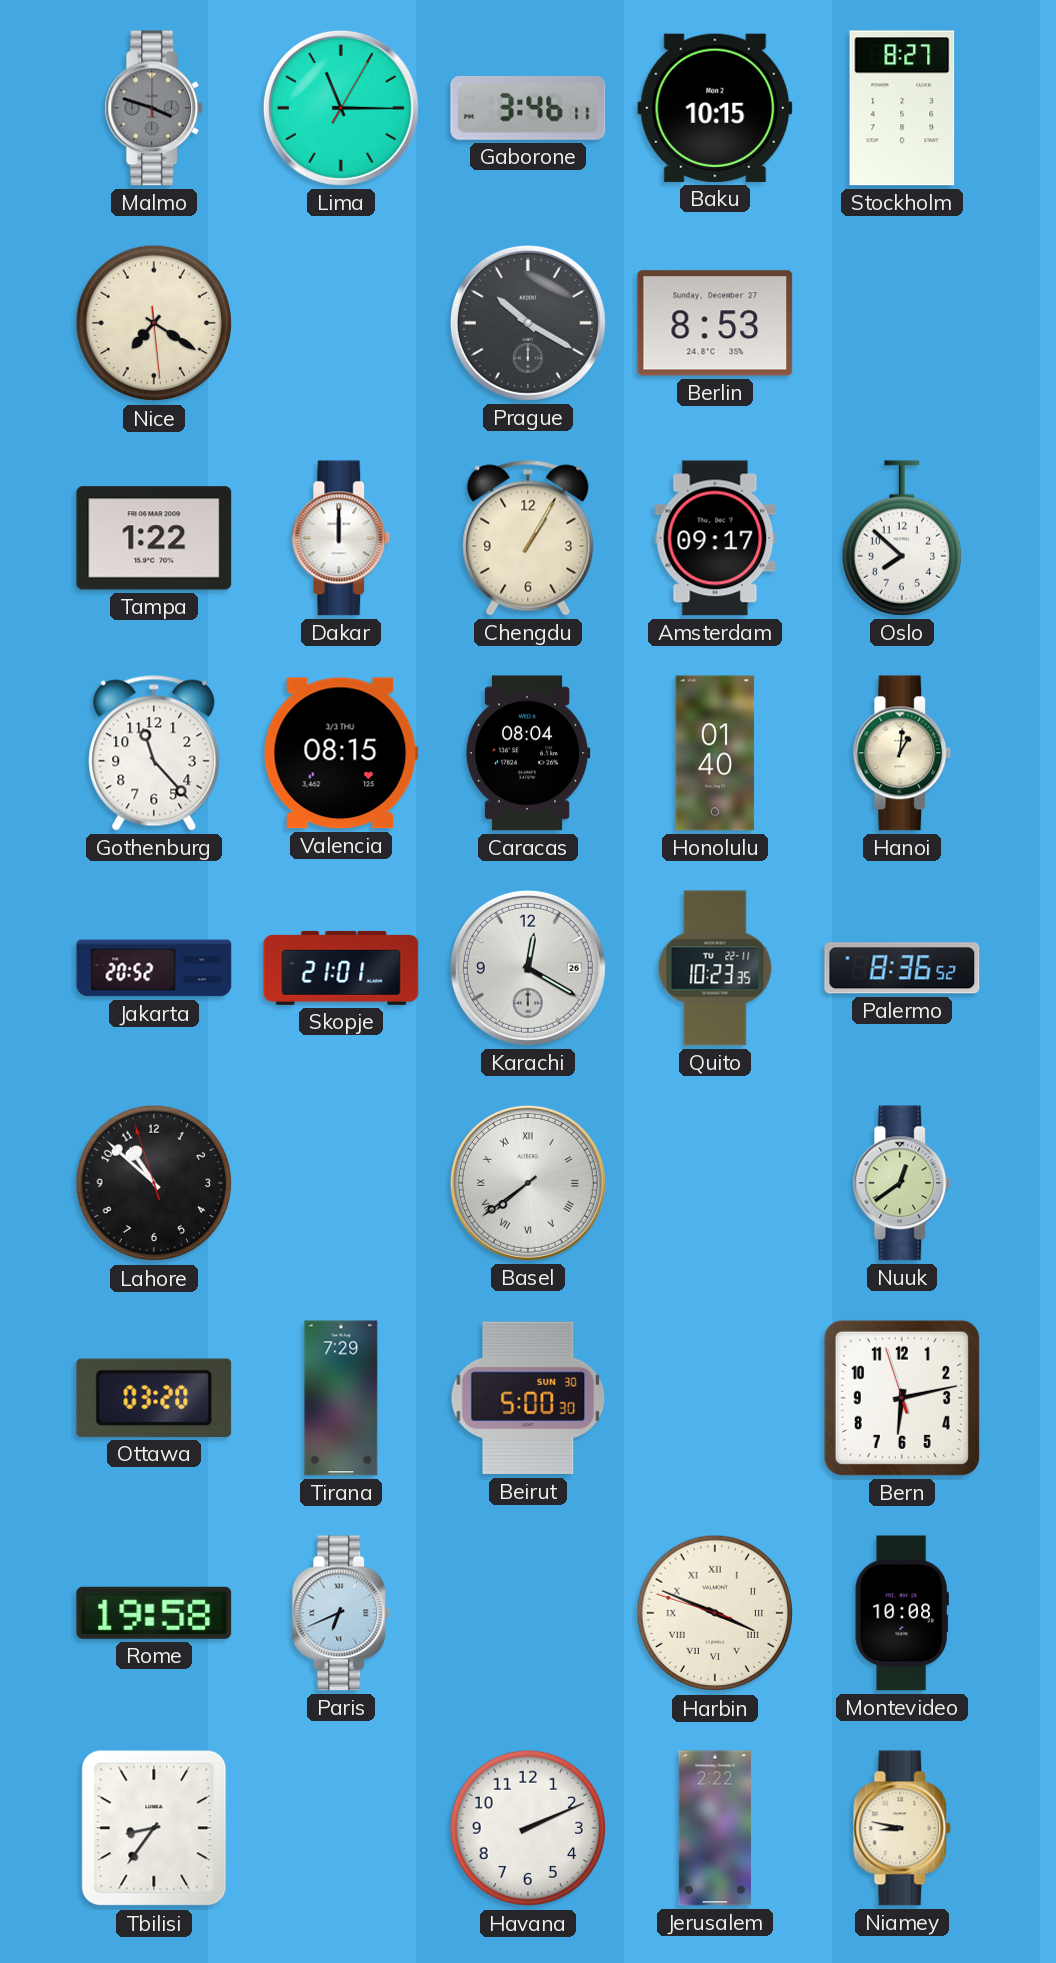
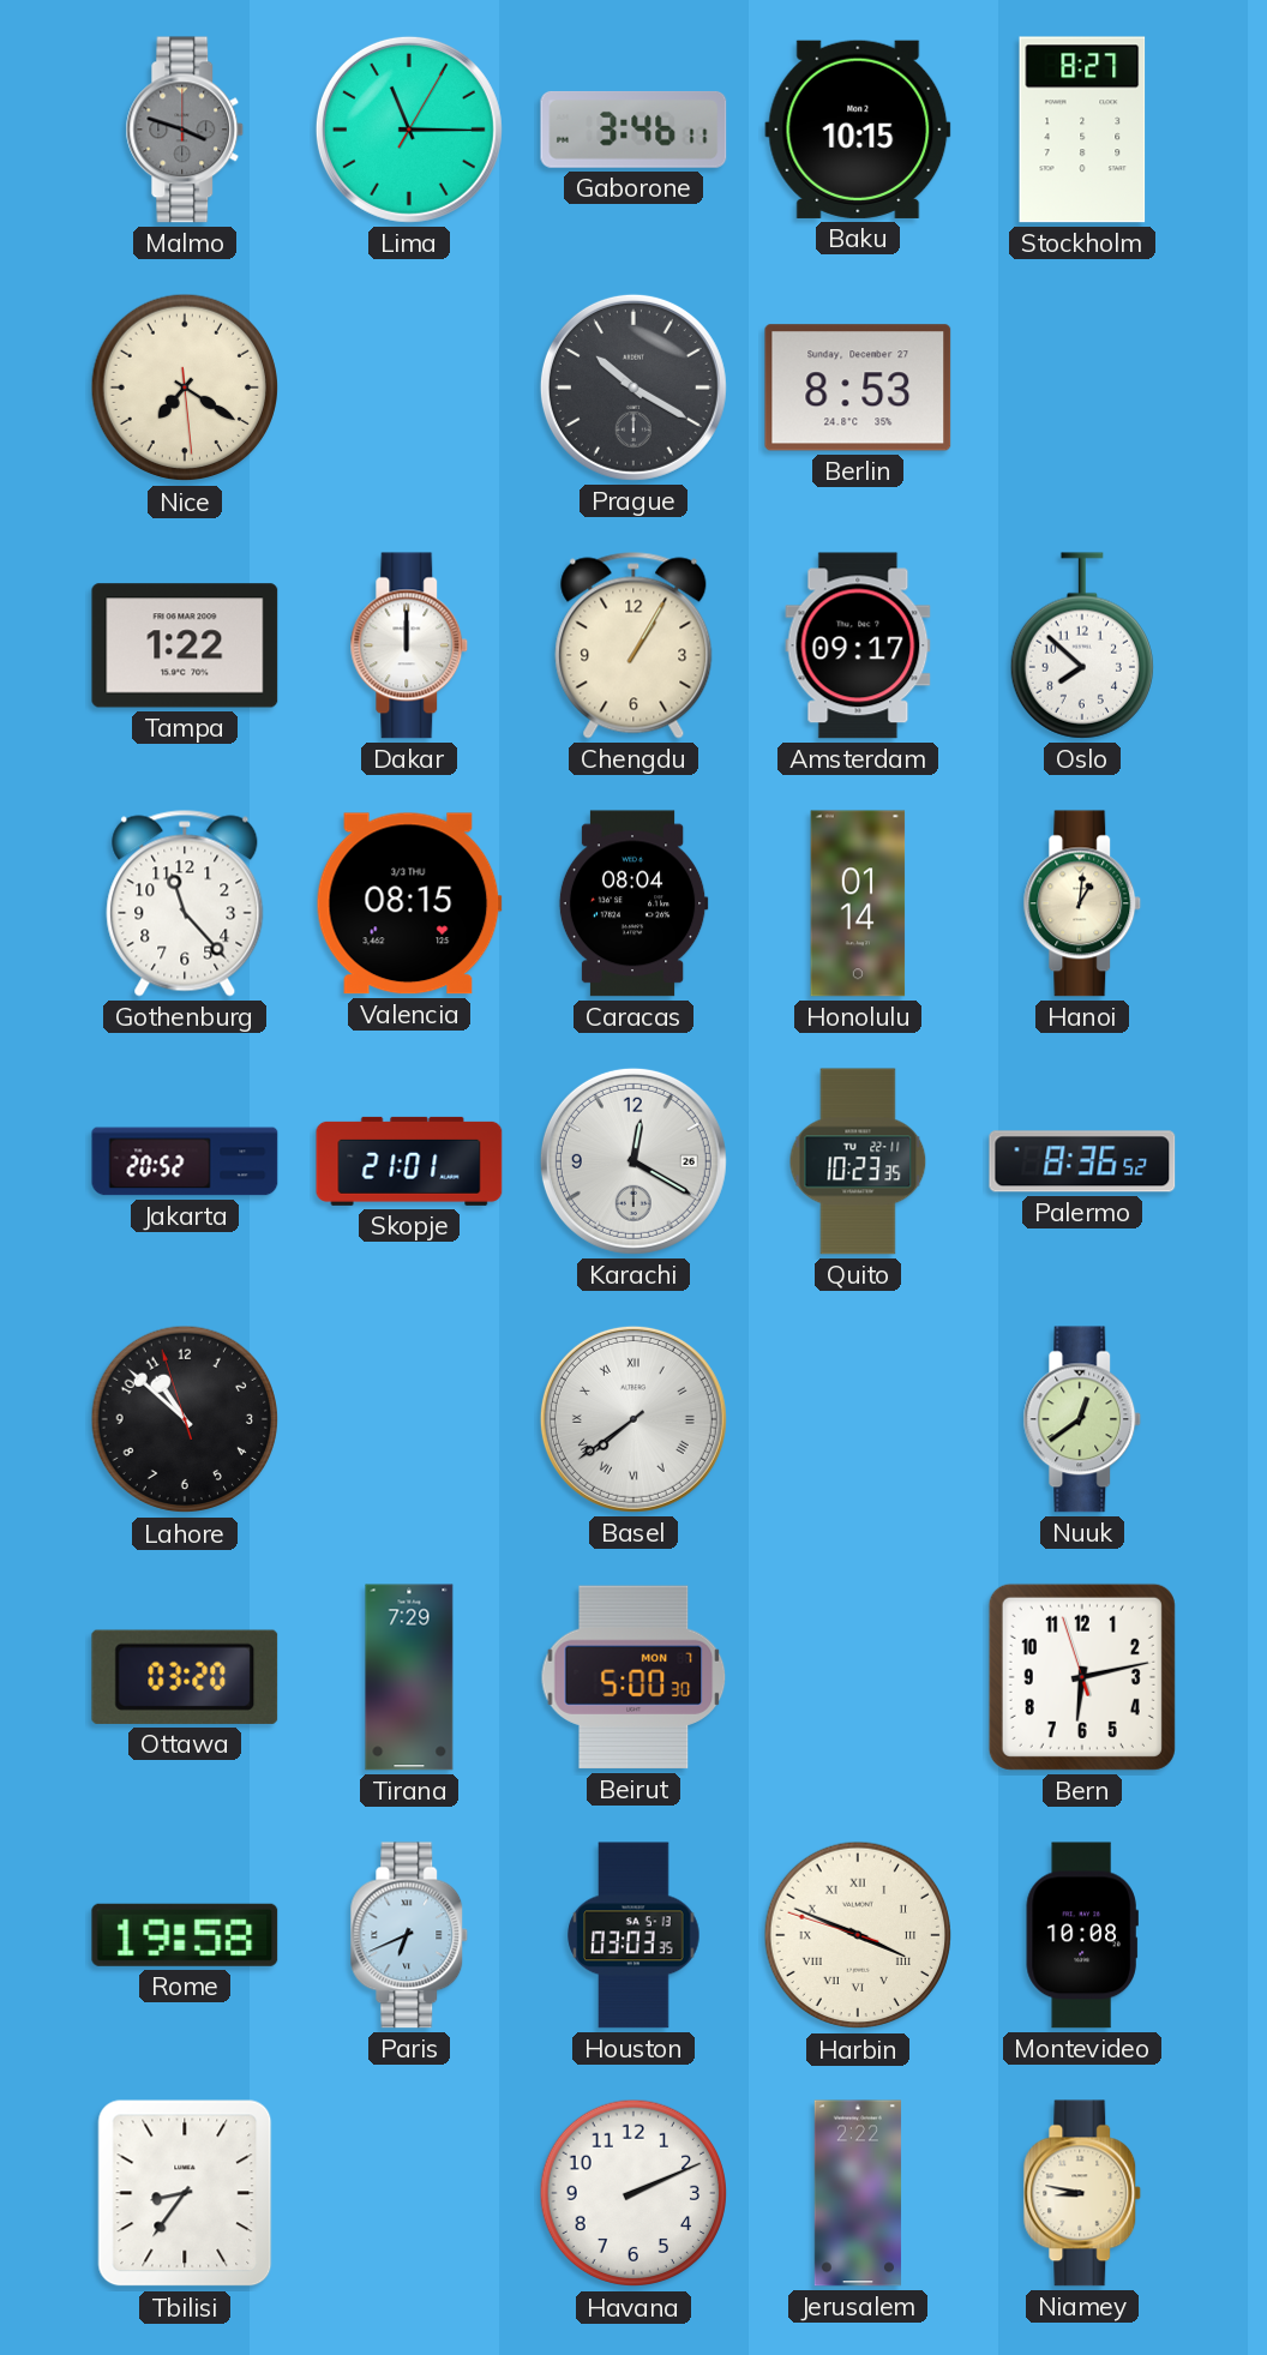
Honolulu: 01:40 -> 01:14 (858, 903)
Beirut date: SUN 30 -> MON 7 (633, 1677)
Houston: none -> 03:03 (633, 1935)
